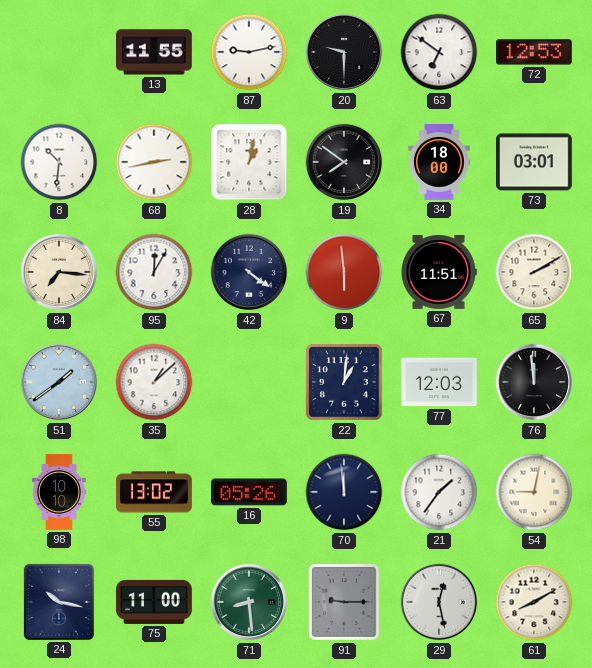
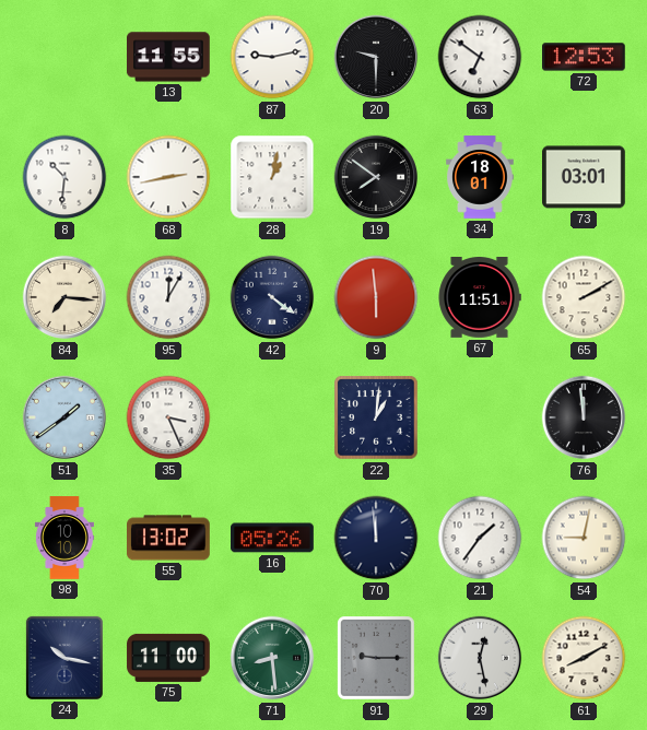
34: 18:00 -> 18:01 (480, 177)
35: 1:08 -> 3:26 (168, 417)
77: 12:03 -> none (439, 382)
